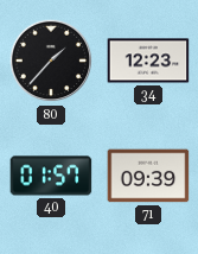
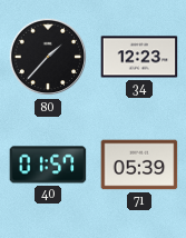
71: 09:39 -> 05:39 (139, 165)
